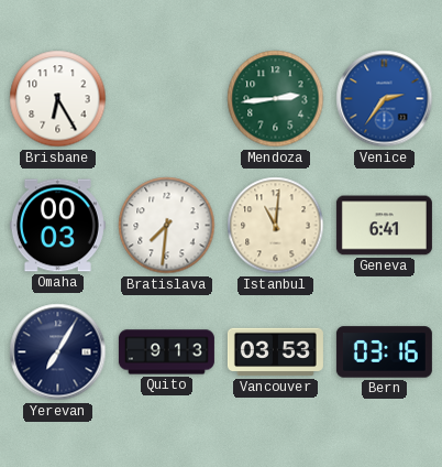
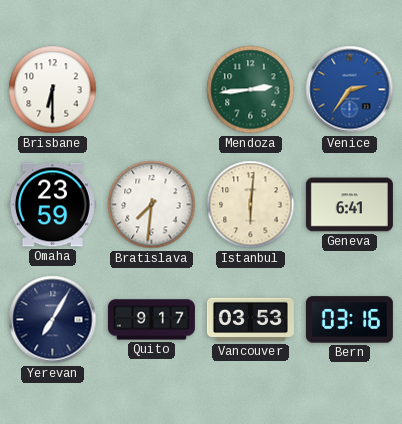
Brisbane: 6:25 -> 6:30 (53, 90)
Omaha: 00:03 -> 23:59 (52, 205)
Istanbul: 11:01 -> 6:01 (251, 205)
Quito: 9:13 -> 9:17 (151, 320)
